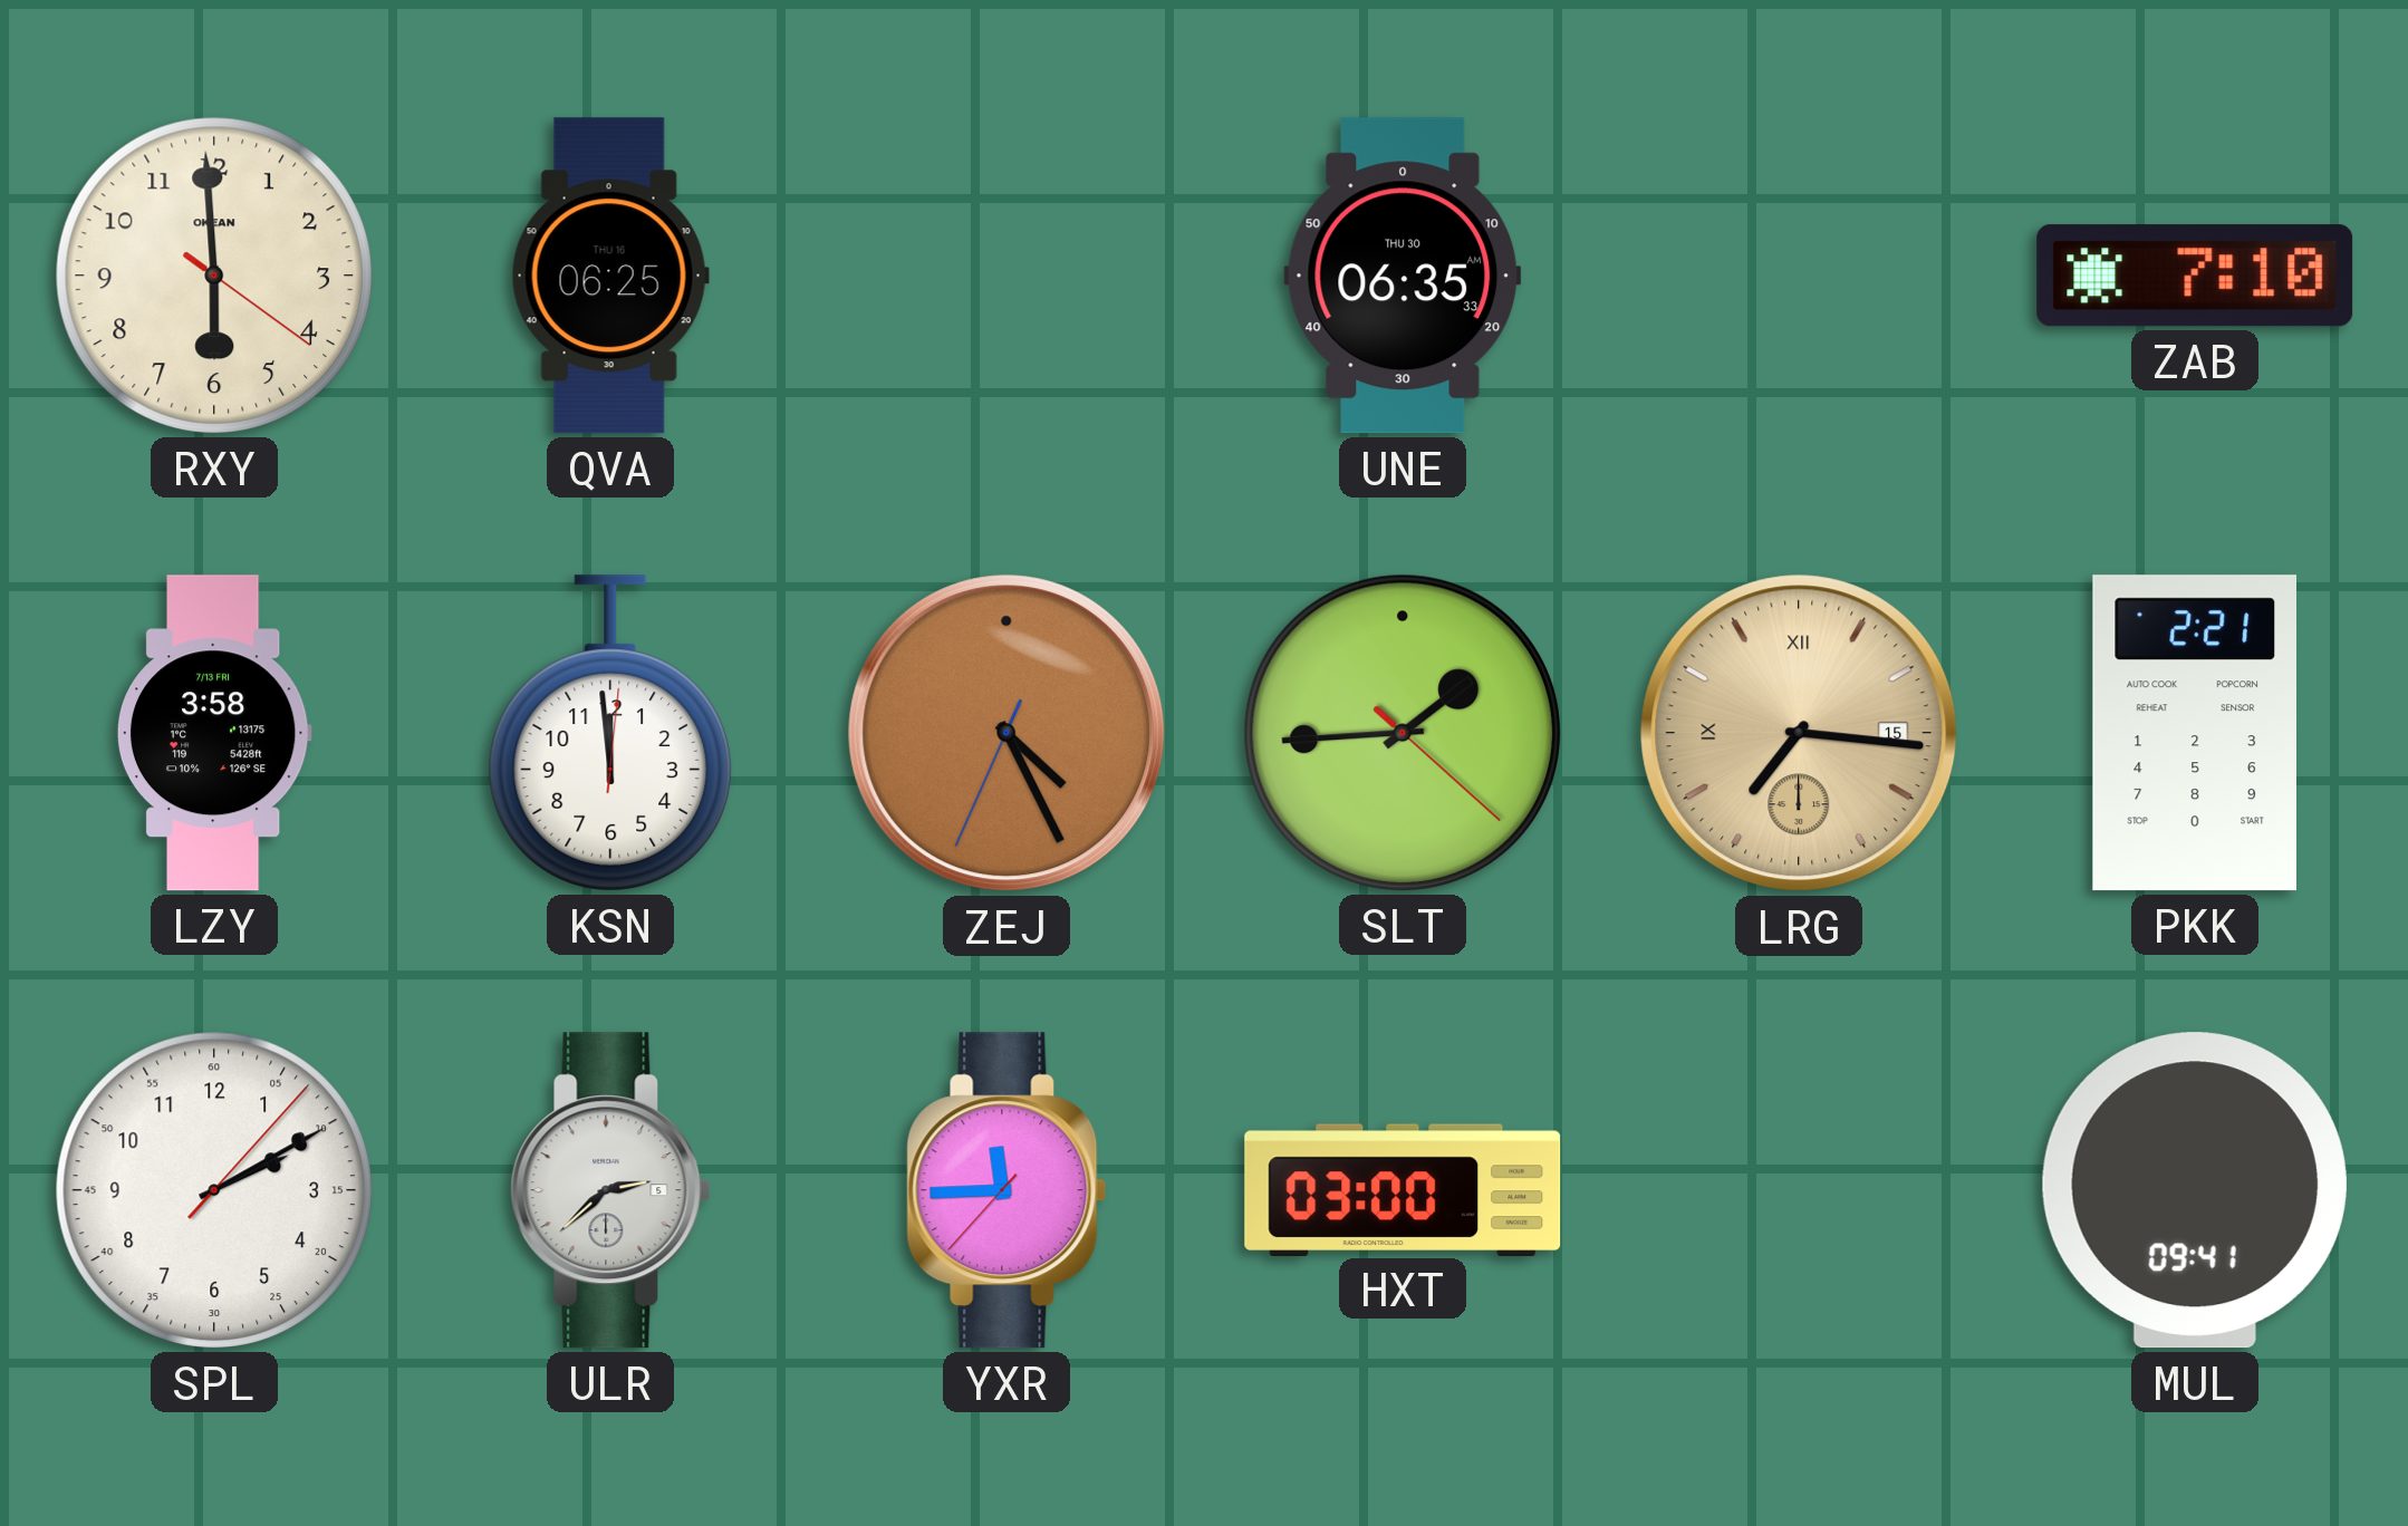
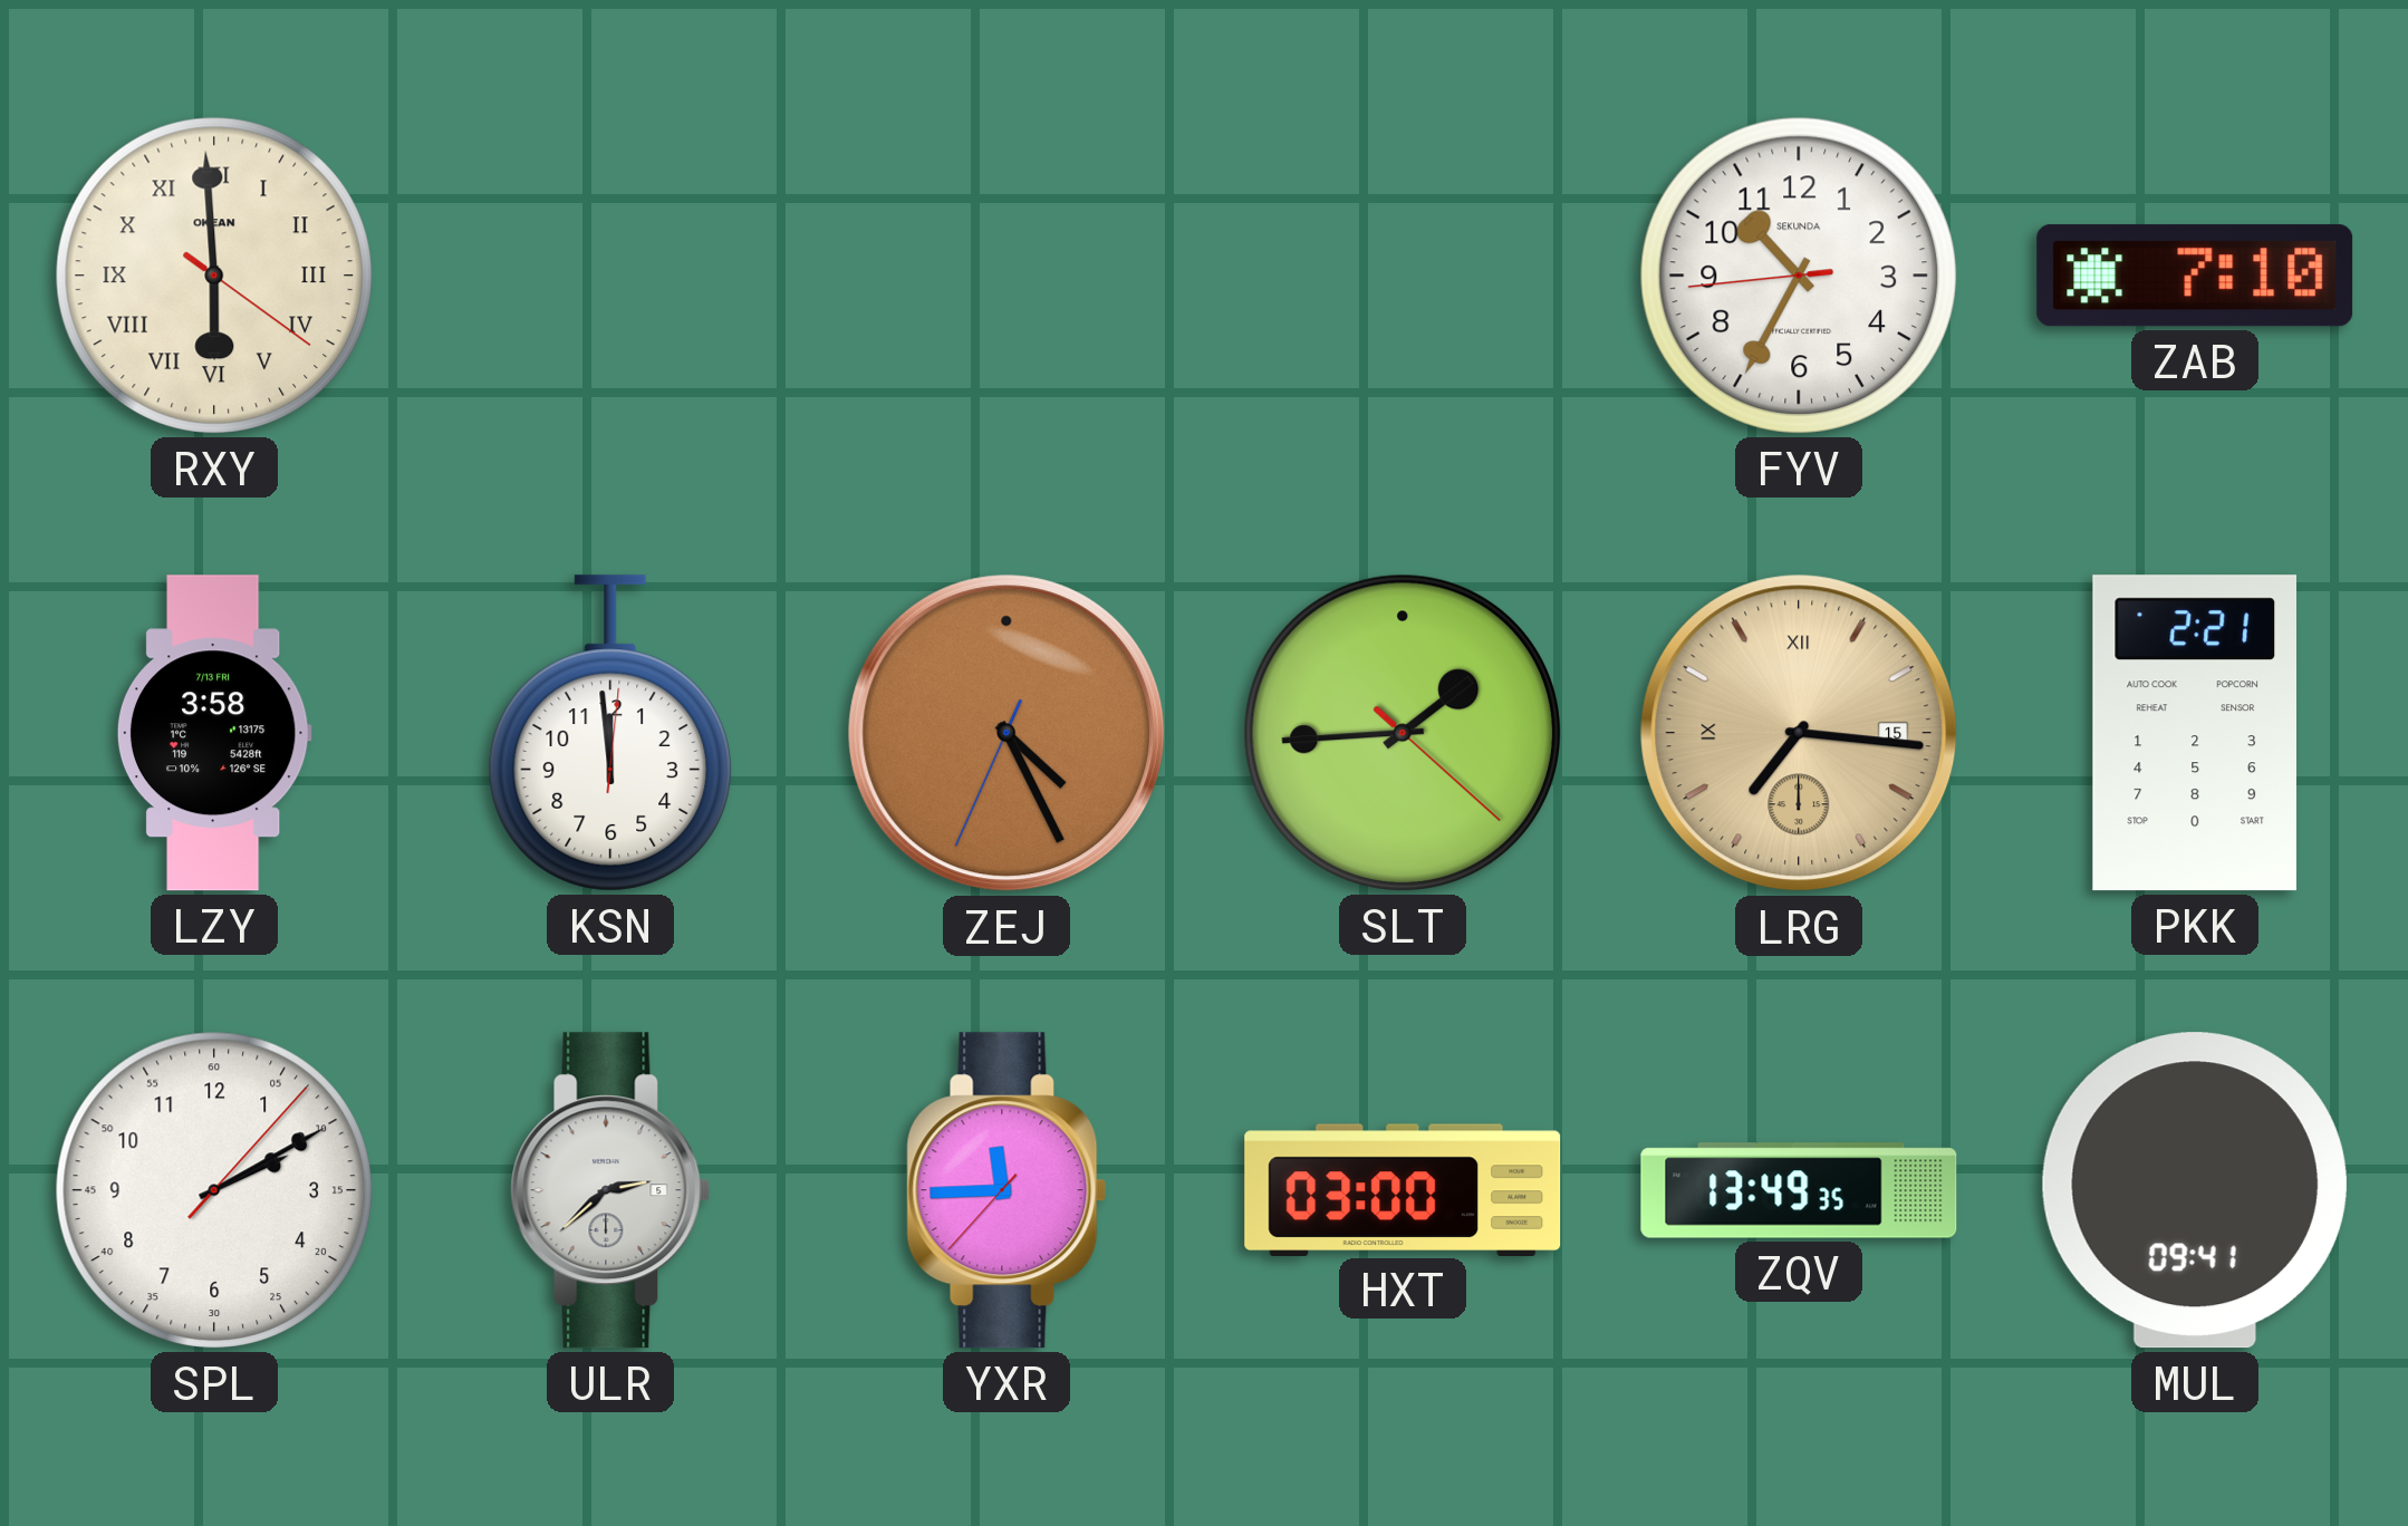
RXY numerals: Arabic -> Roman (214, 276)
QVA: 06:25 -> none (610, 276)
UNE: 06:35 -> none (1403, 276)
FYV: none -> 10:34 (1799, 276)
ZQV: none -> 13:49 (1799, 1190)
